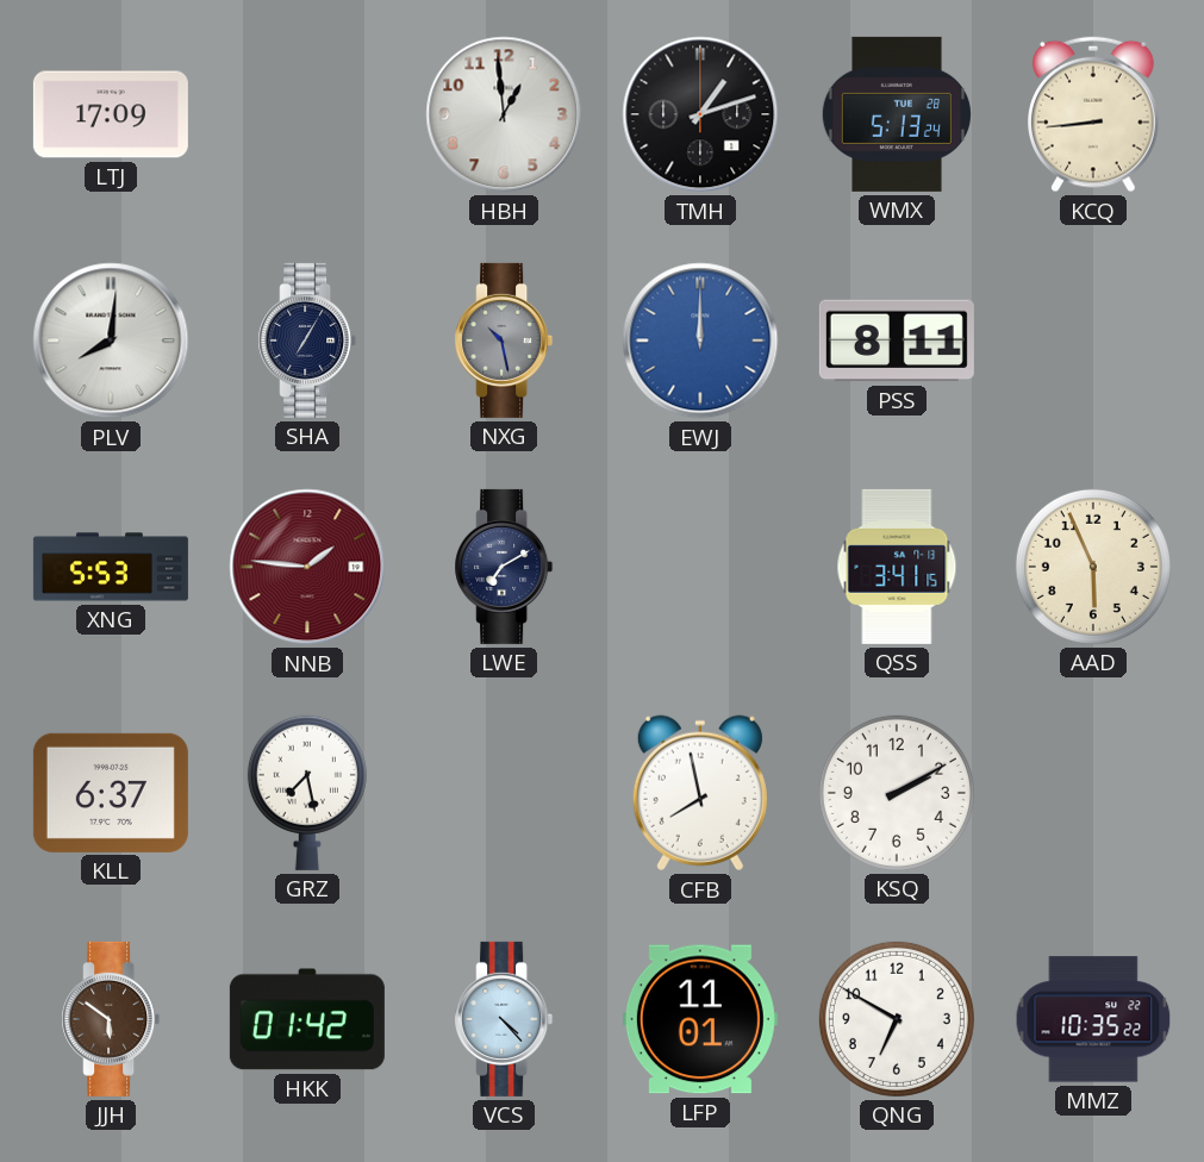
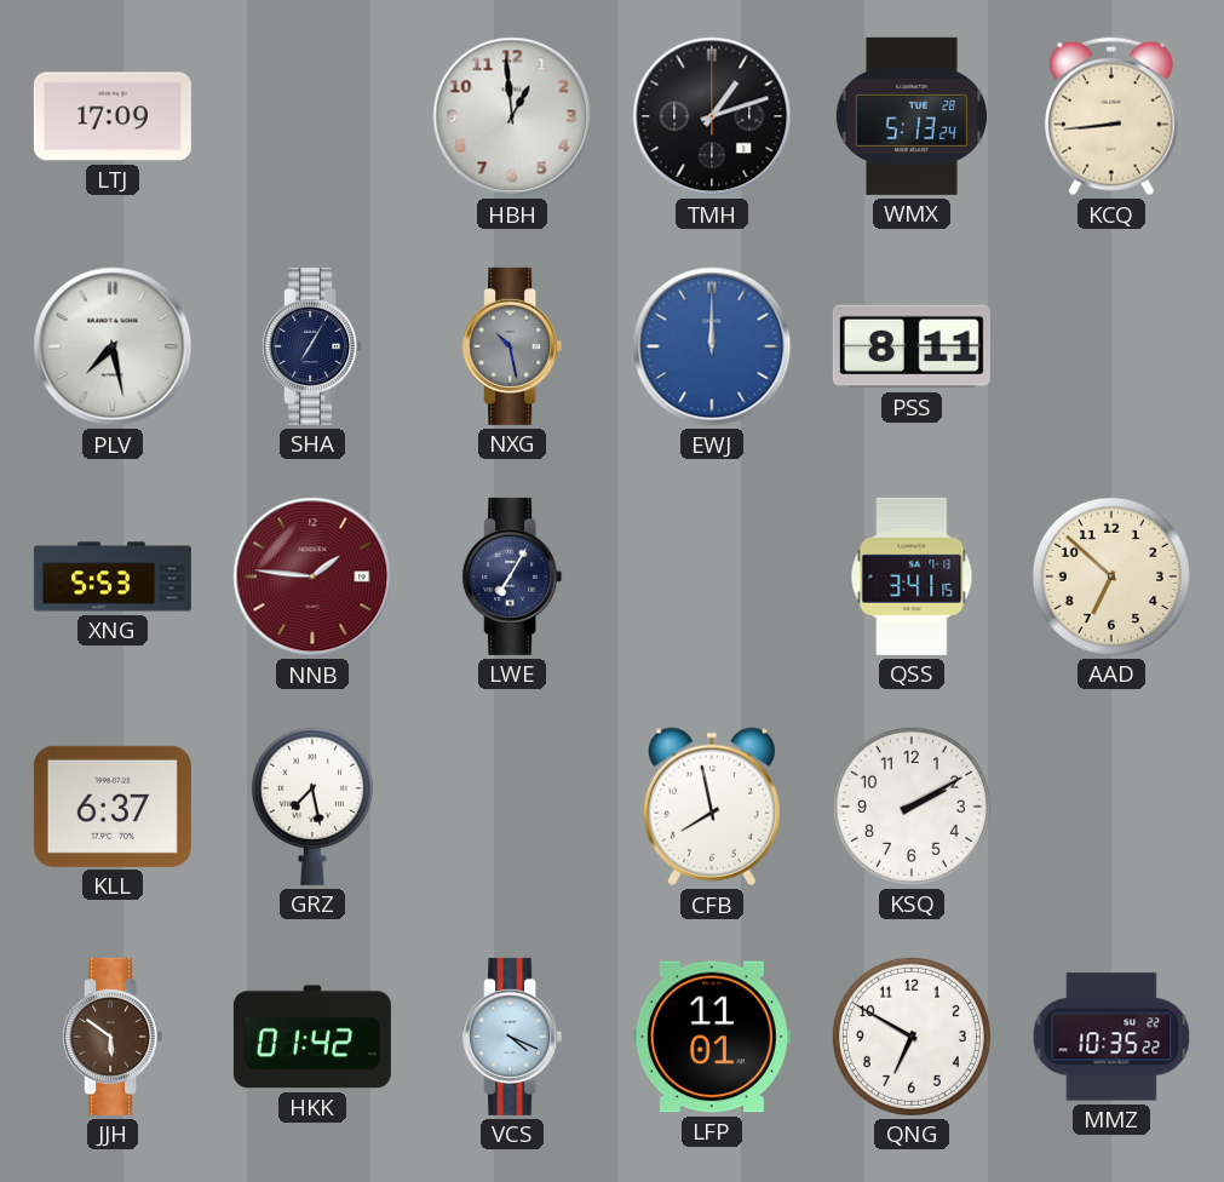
PLV: 8:01 -> 7:28 (113, 346)
LWE: 7:10 -> 7:05 (512, 576)
AAD: 5:56 -> 6:52 (1111, 576)
VCS: 4:23 -> 4:19 (512, 1037)
